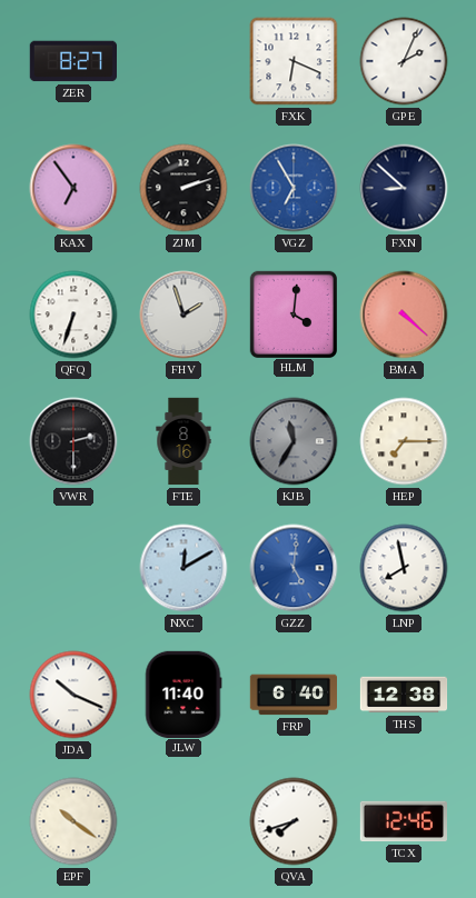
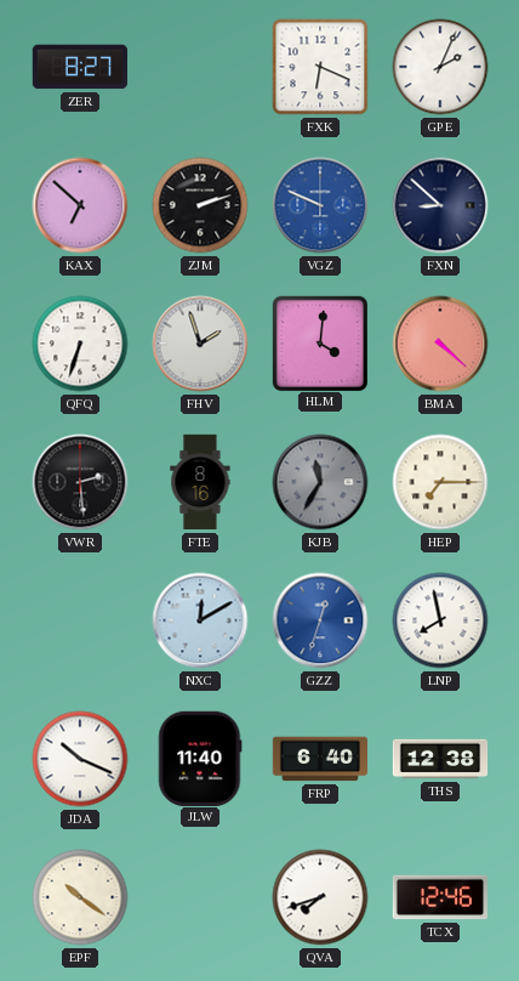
KAX: 6:54 -> 6:52 (80, 205)
VGZ: 6:55 -> 9:49 (320, 205)
VWR: 2:30 -> 2:29 (80, 482)
GZZ: 5:01 -> 12:33 (320, 620)
